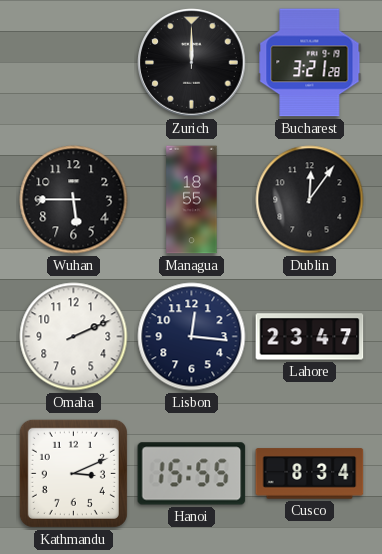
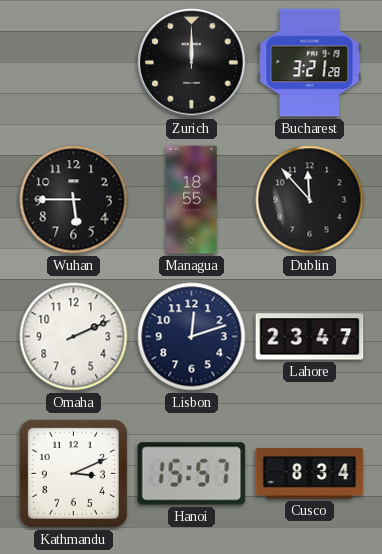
Dublin: 12:06 -> 11:53 (310, 200)
Lisbon: 12:16 -> 12:12 (192, 337)
Hanoi: 15:55 -> 15:57 (192, 474)
